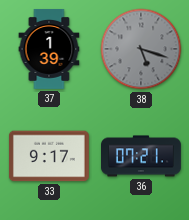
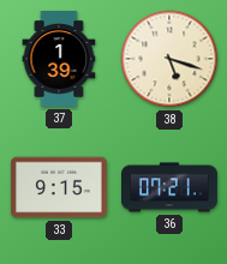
38 dial: grey -> cream (169, 59)
33: 9:17 -> 9:15 (59, 187)
